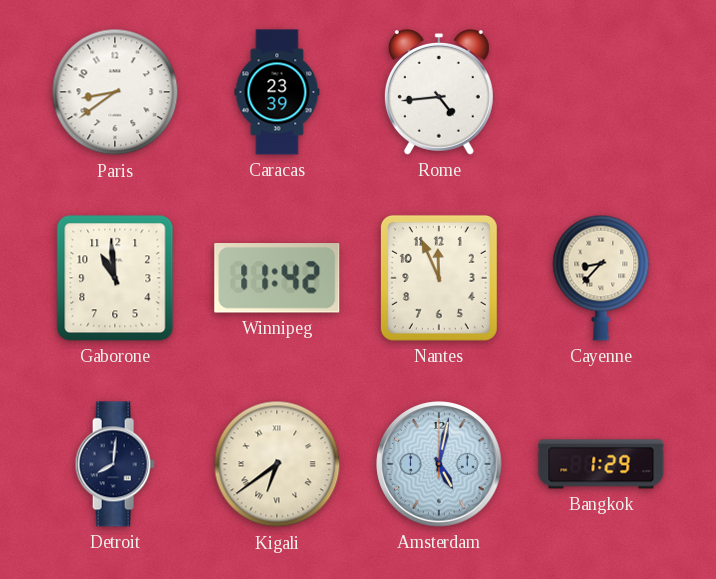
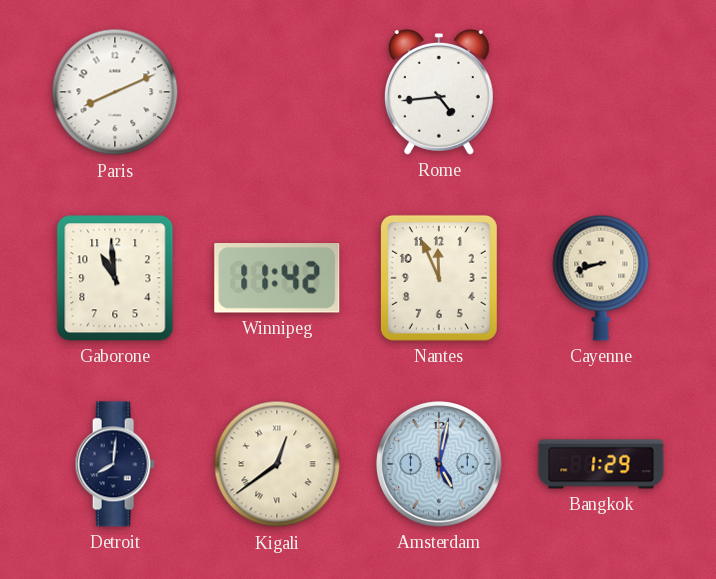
Paris: 8:39 -> 8:11 (115, 92)
Caracas: 23:39 -> none (277, 92)
Cayenne: 8:37 -> 8:42 (601, 278)
Kigali: 6:39 -> 12:39 (277, 464)
